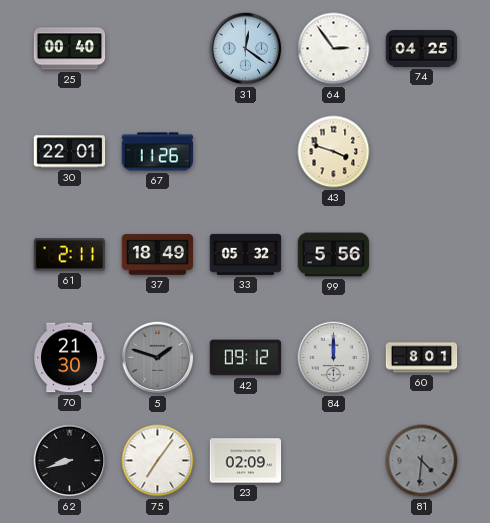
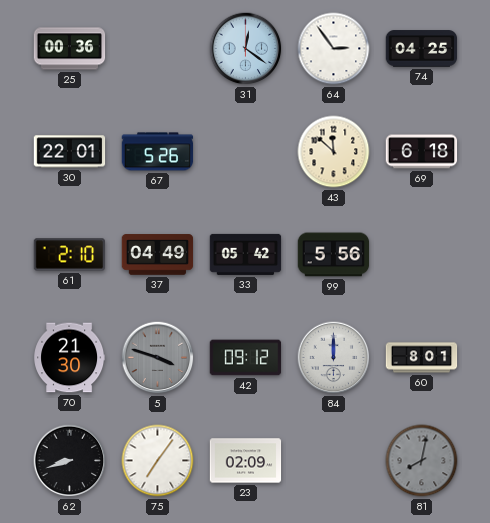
25: 00:40 -> 00:36 (70, 49)
67: 11:26 -> 5:26 (158, 152)
43: 3:48 -> 11:52 (334, 152)
69: none -> 6:18 (422, 152)
61: 2:11 -> 2:10 (70, 255)
37: 18:49 -> 04:49 (158, 255)
33: 05:32 -> 05:42 (246, 254)
5: 1:48 -> 3:48 (158, 358)
81: 4:31 -> 8:02 (422, 461)
